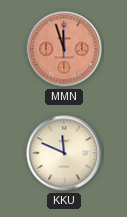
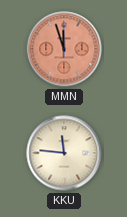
KKU: 11:49 -> 11:46 (64, 153)
